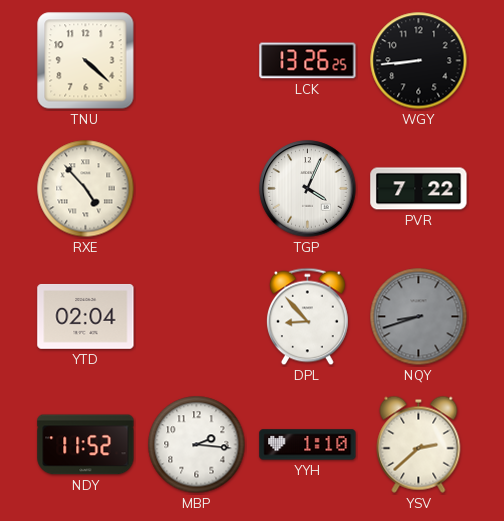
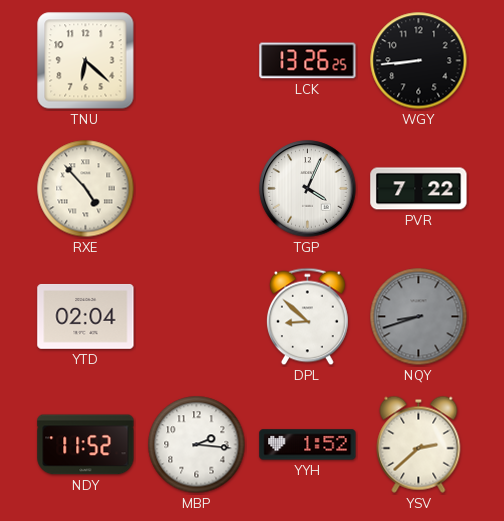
TNU: 4:22 -> 6:22 (86, 61)
DPL: 8:53 -> 8:52 (307, 317)
YYH: 1:10 -> 1:52 (308, 445)
